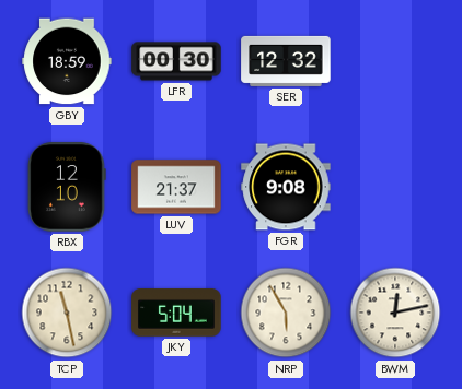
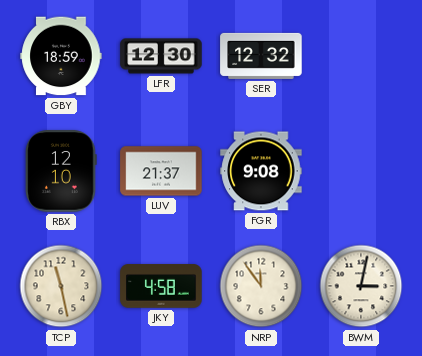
LFR: 00:30 -> 12:30 (161, 56)
JKY: 5:04 -> 4:58 (161, 286)
NRP: 5:55 -> 11:54 (261, 286)
BWM: 12:13 -> 3:02 (361, 286)
